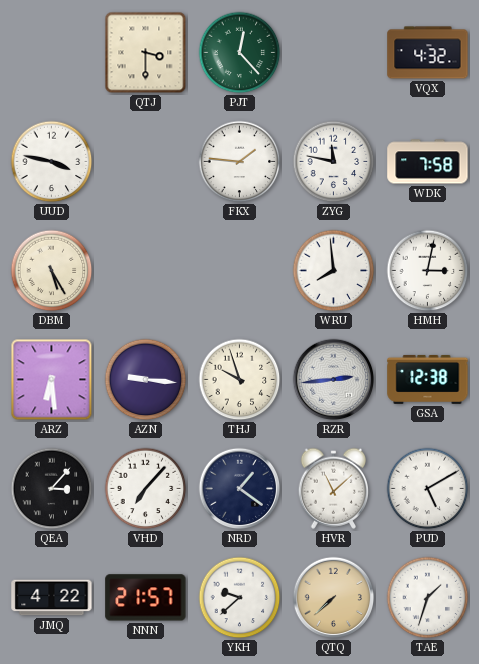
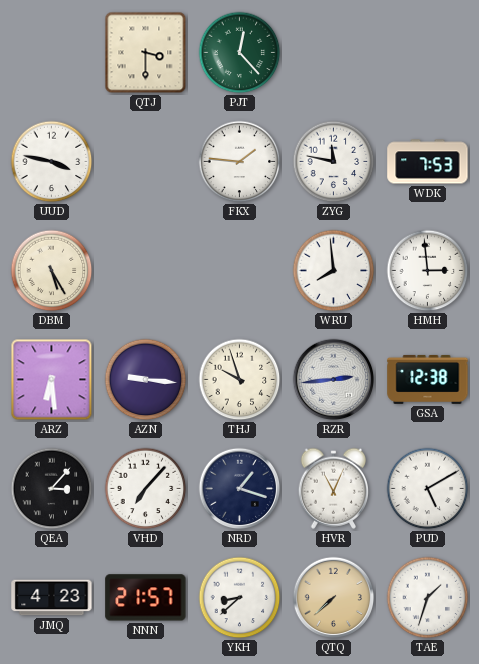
VQX: 4:32 -> none (428, 53)
WDK: 7:58 -> 7:53 (428, 162)
HMH: 3:02 -> 2:59 (428, 271)
NRD: 1:21 -> 1:18 (240, 489)
HVR: 11:08 -> 11:04 (333, 488)
JMQ: 4:22 -> 4:23 (52, 598)
YKH: 9:38 -> 8:38 (240, 598)
